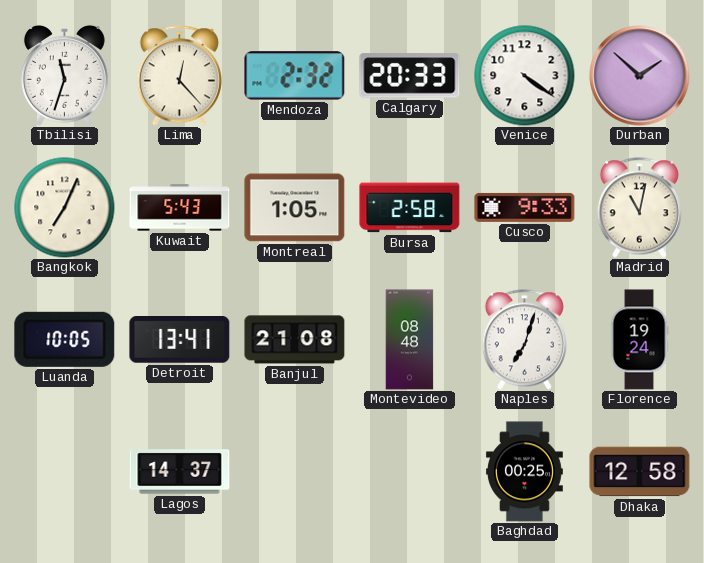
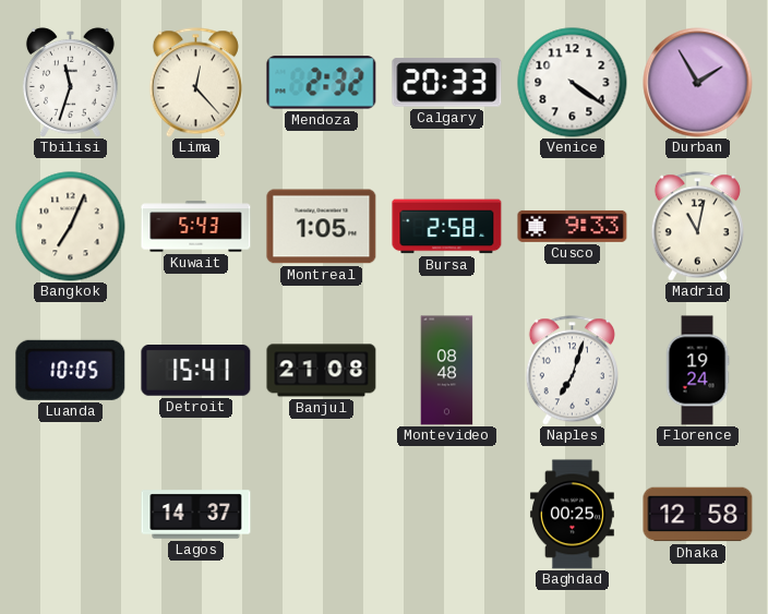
Durban: 1:52 -> 1:55 (698, 83)
Detroit: 13:41 -> 15:41 (196, 371)
